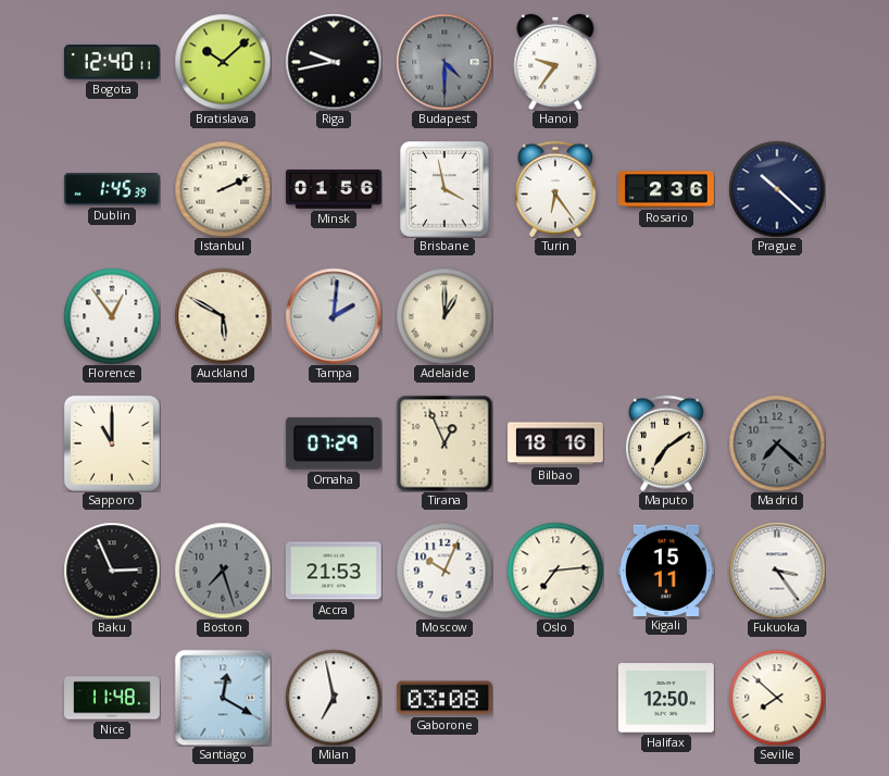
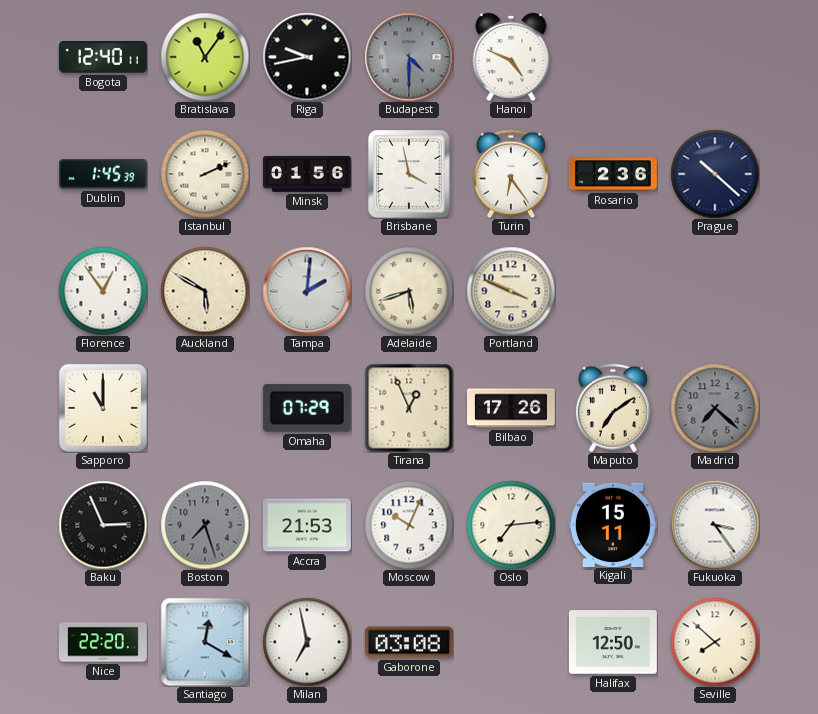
Bratislava: 10:08 -> 11:06 (205, 57)
Hanoi: 9:36 -> 4:49 (511, 57)
Adelaide: 1:00 -> 5:42 (409, 291)
Portland: none -> 3:49 (511, 291)
Bilbao: 18:16 -> 17:26 (512, 408)
Nice: 11:48 -> 22:20 (104, 642)
